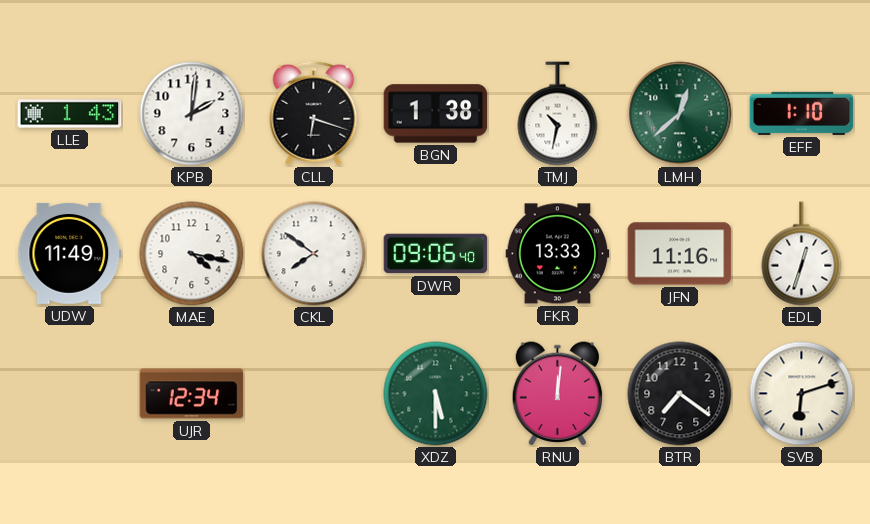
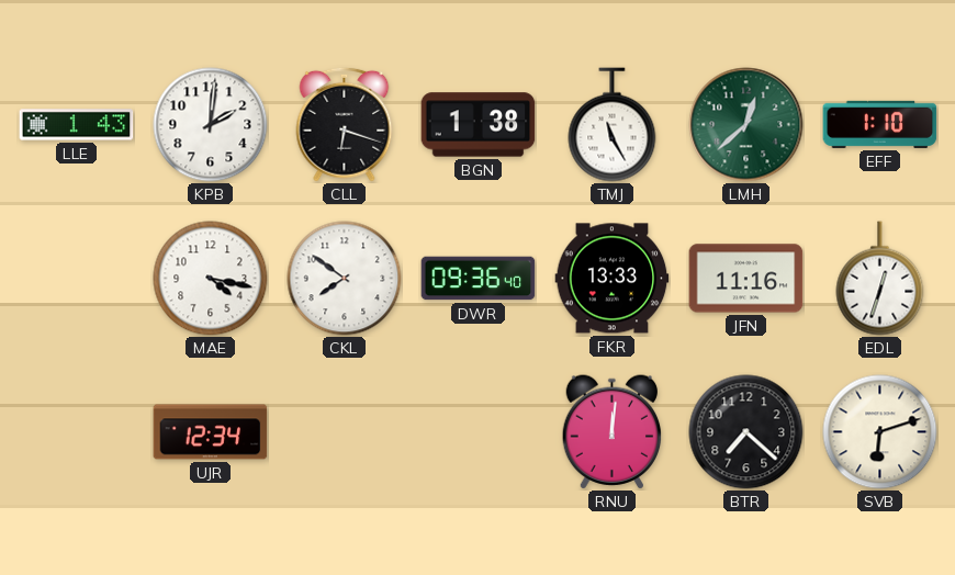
TMJ: 10:32 -> 11:25 (613, 125)
UDW: 11:49 -> none (70, 253)
DWR: 09:06 -> 09:36 (479, 279)
XDZ: 5:30 -> none (436, 394)
BTR: 7:21 -> 7:22 (746, 432)
